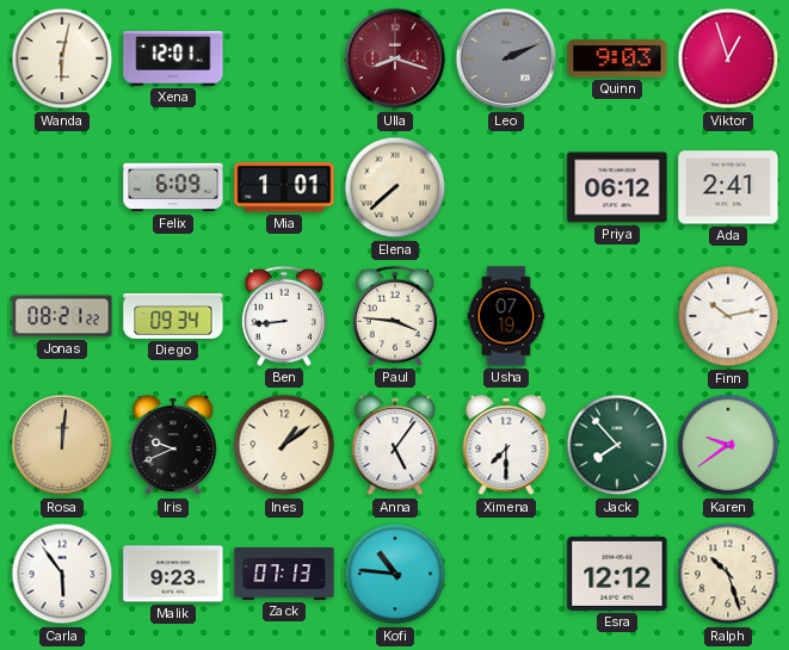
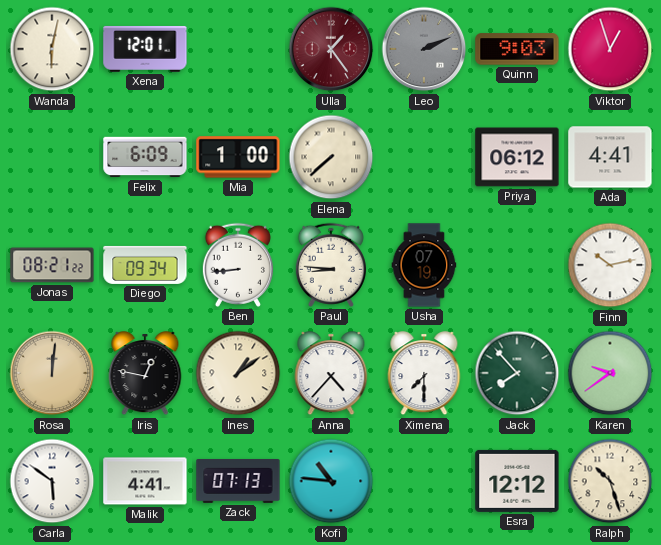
Ulla: 8:18 -> 1:24 (331, 49)
Mia: 1:01 -> 1:00 (238, 157)
Ada: 2:41 -> 4:41 (610, 157)
Paul: 3:46 -> 8:46 (331, 265)
Iris: 9:41 -> 12:47 (145, 374)
Anna: 5:06 -> 4:37 (331, 374)
Carla: 5:54 -> 5:51 (52, 481)
Malik: 9:23 -> 4:41 (145, 481)
